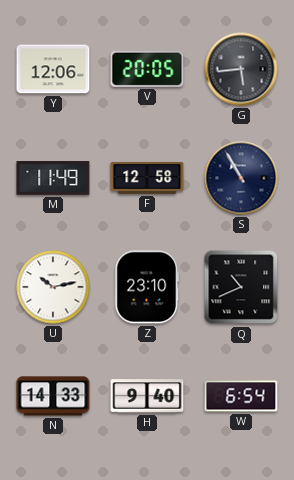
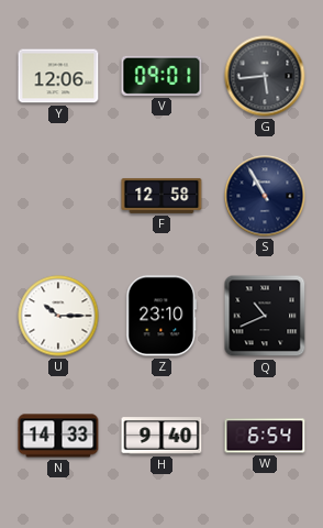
V: 20:05 -> 09:01 (161, 76)
M: 11:49 -> none (53, 179)
U: 10:13 -> 10:15 (58, 316)
